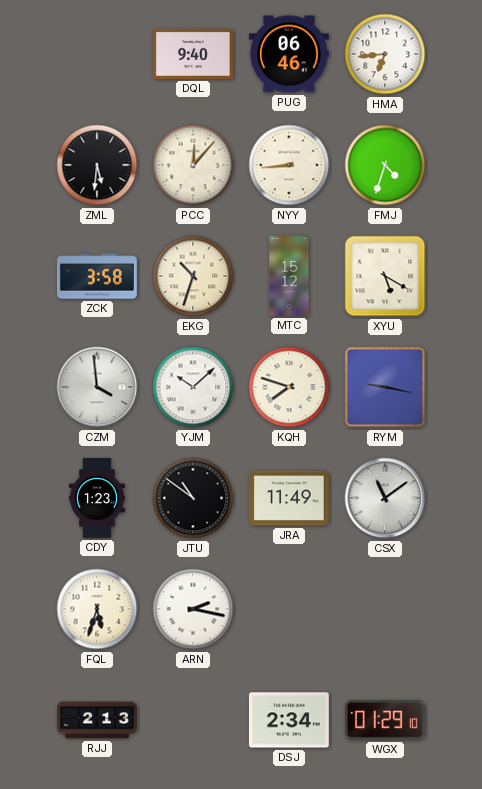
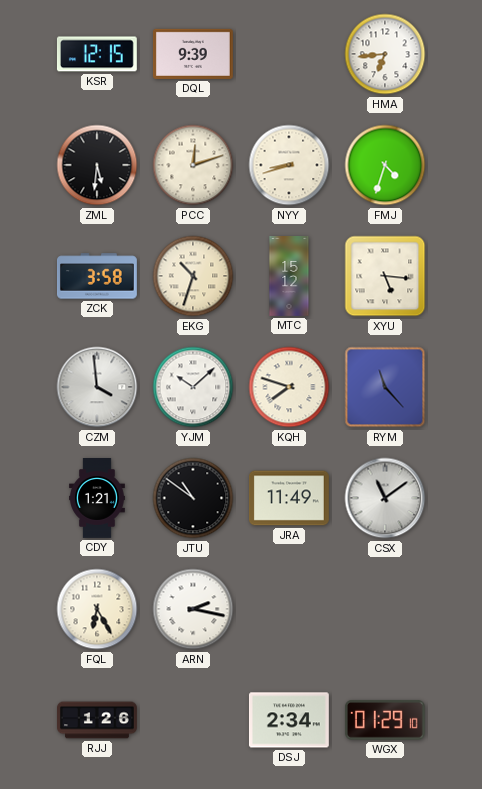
KSR: none -> 12:15 (97, 54)
DQL: 9:40 -> 9:39 (193, 54)
PUG: 06:46 -> none (289, 54)
PCC: 12:07 -> 12:12 (193, 165)
NYY: 8:44 -> 8:42 (289, 165)
XYU: 5:20 -> 5:16 (385, 276)
RYM: 9:17 -> 11:23 (385, 387)
CDY: 1:23 -> 1:21 (98, 499)
FQL: 5:33 -> 6:25 (97, 609)
RJJ: 2:13 -> 1:26 (97, 720)
